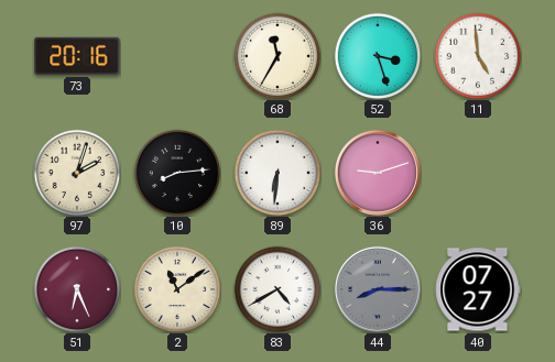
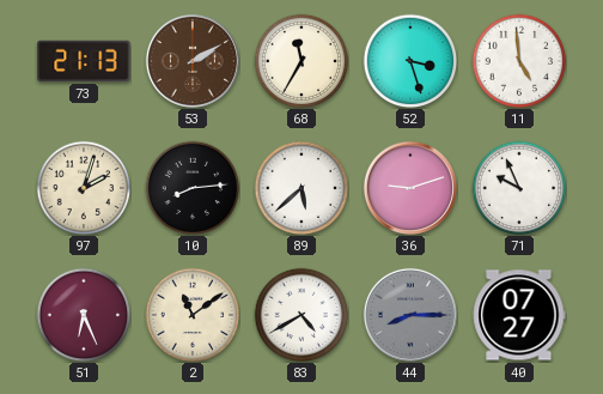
73: 20:16 -> 21:13 (84, 61)
53: none -> 2:10 (193, 61)
89: 6:31 -> 5:38 (301, 188)
71: none -> 9:56 (519, 188)
